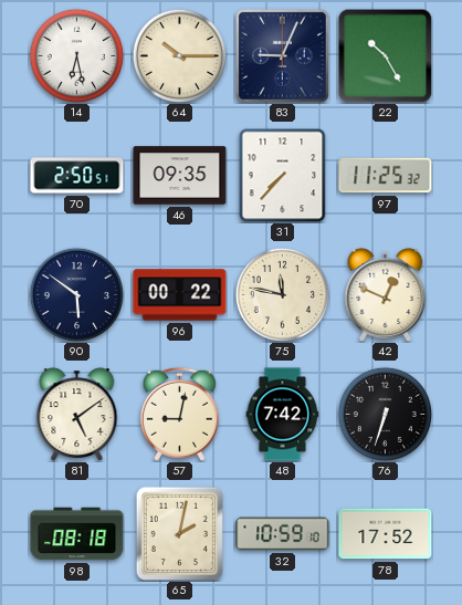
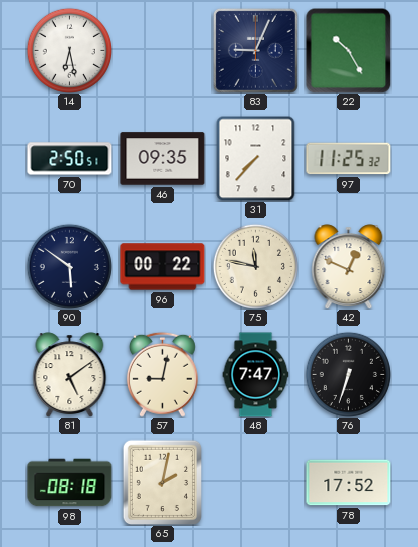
64: 10:15 -> none (179, 55)
48: 7:42 -> 7:47 (256, 375)
32: 10:59 -> none (283, 534)
